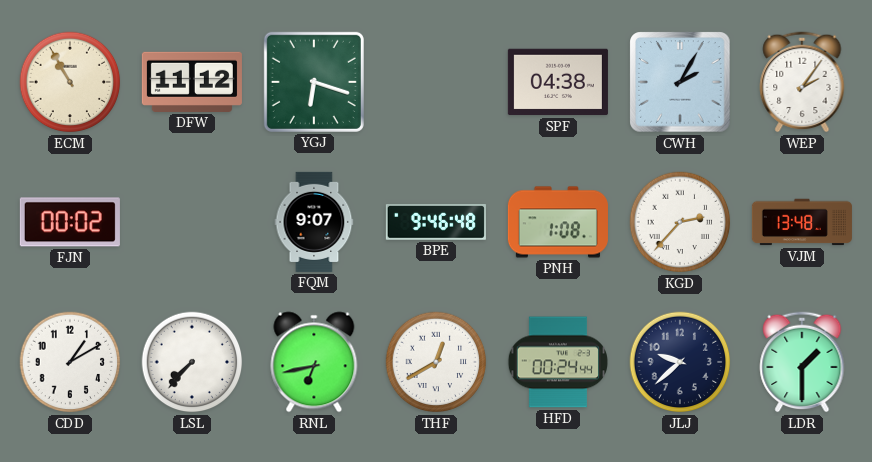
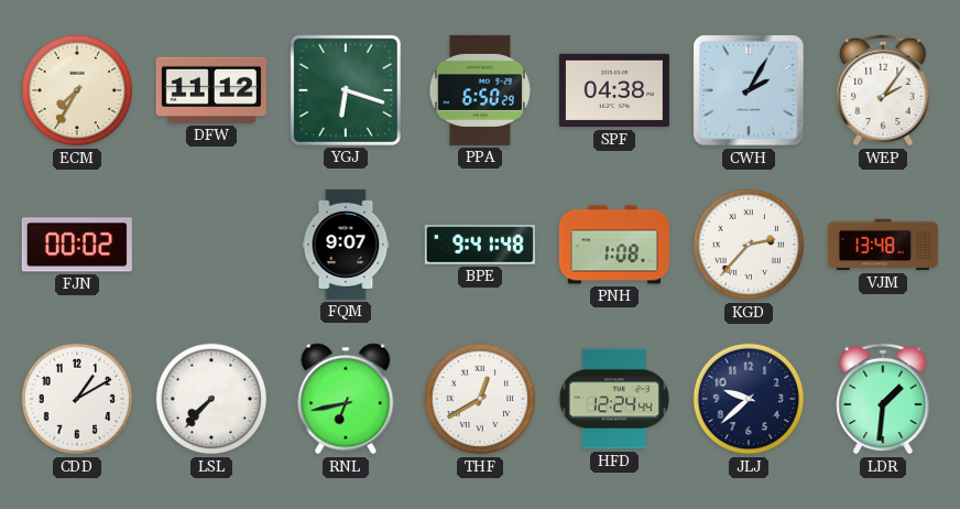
ECM: 10:55 -> 7:35 (77, 90)
PPA: none -> 6:50 (480, 90)
BPE: 9:46 -> 9:41 (480, 246)
HFD: 00:24 -> 12:24 (614, 399)
LDR: 1:30 -> 1:31 (883, 399)
